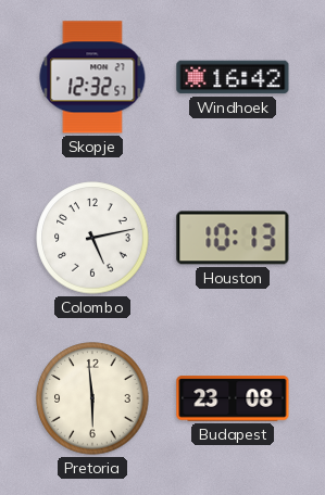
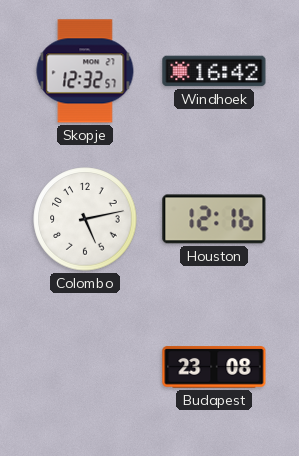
Houston: 10:13 -> 12:16 (214, 219)
Pretoria: 5:59 -> none (92, 398)
